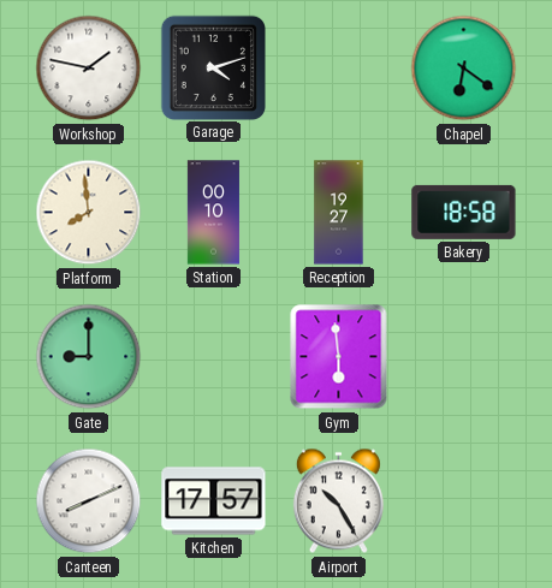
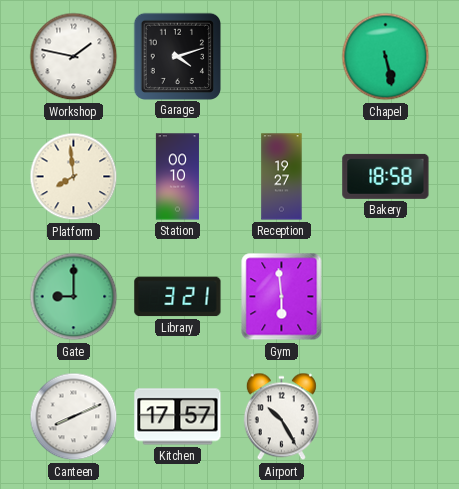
Chapel: 6:21 -> 5:28 (386, 57)
Library: none -> 3:21 (178, 297)
